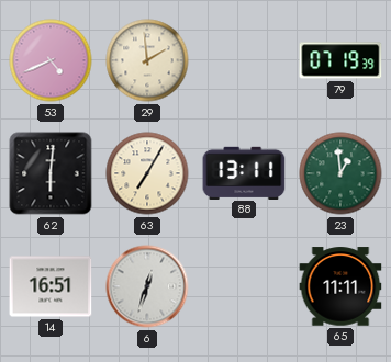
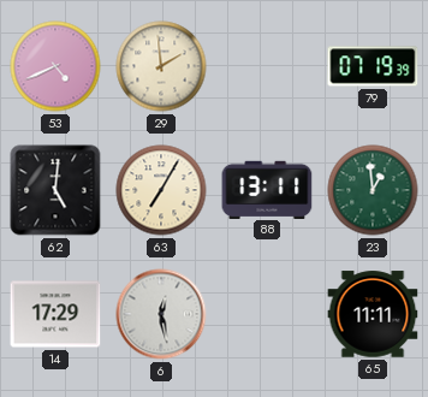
62: 6:01 -> 5:01 (55, 190)
14: 16:51 -> 17:29 (55, 314)
6: 12:33 -> 12:28 (161, 314)
